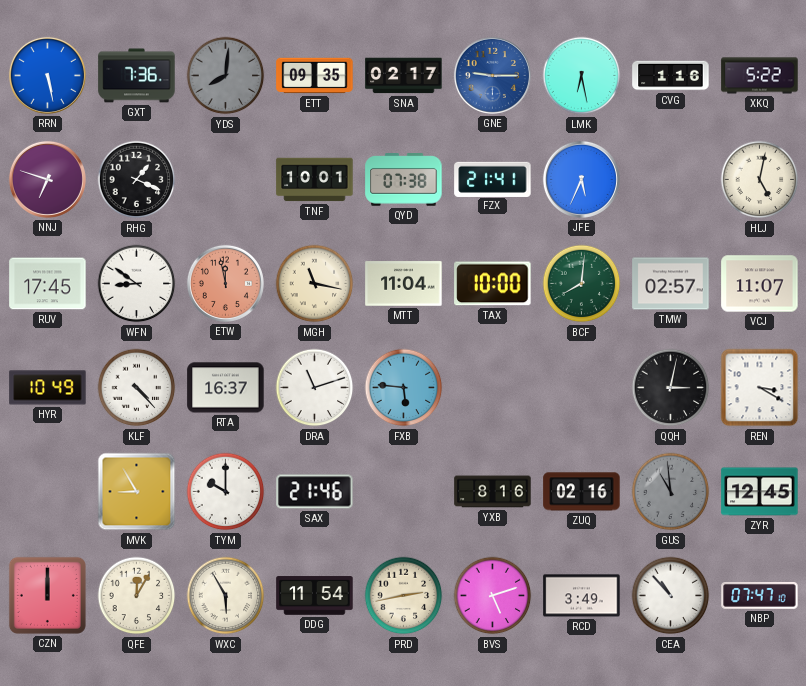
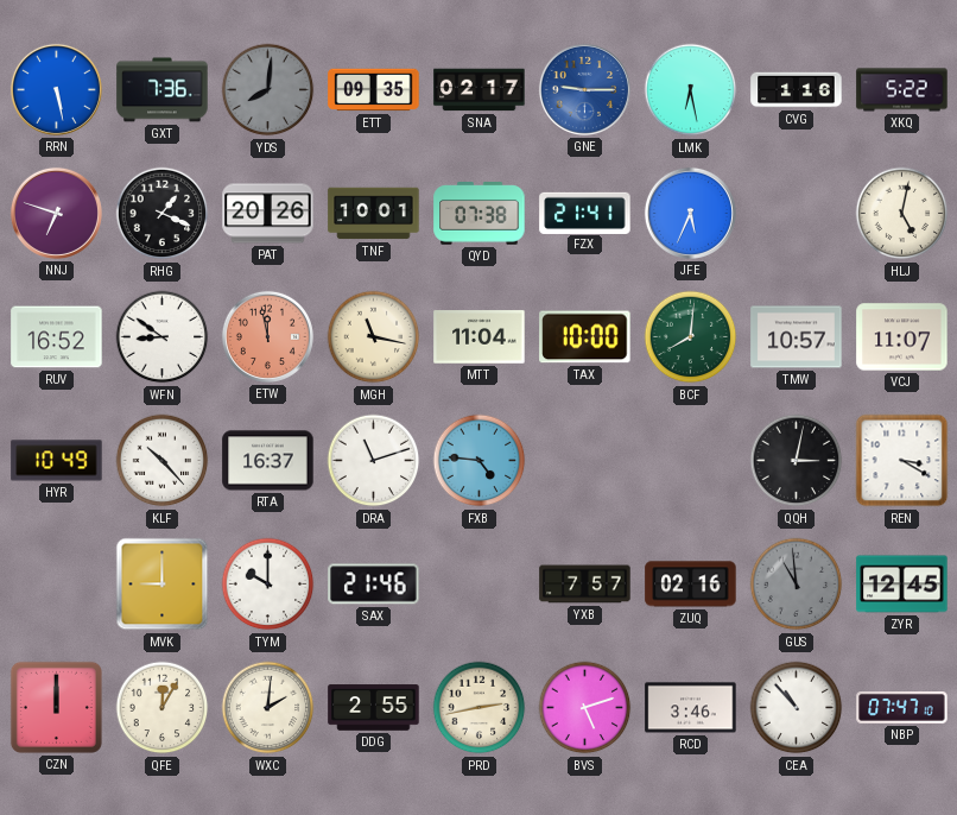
PAT: none -> 20:26 (268, 214)
RUV: 17:45 -> 16:52 (57, 337)
TMW: 02:57 -> 10:57 (797, 337)
KLF: 4:23 -> 10:23 (163, 461)
FXB: 5:46 -> 4:46 (480, 461)
MVK: 8:55 -> 9:00 (163, 585)
YXB: 8:16 -> 7:57 (585, 585)
WXC: 5:55 -> 2:01 (268, 708)
DDG: 11:54 -> 2:55 (374, 708)
RCD: 3:49 -> 3:46 (691, 708)
